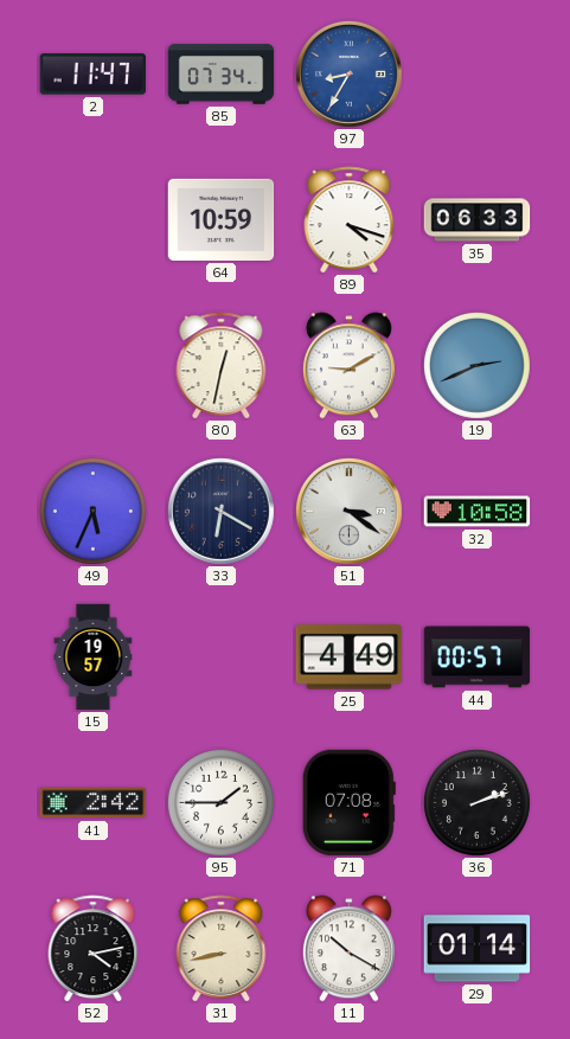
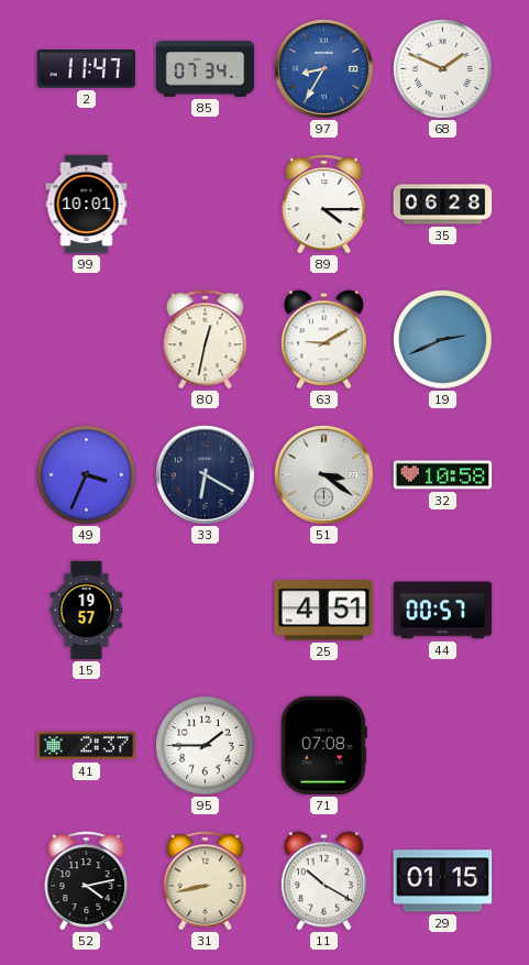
68: none -> 1:49 (442, 68)
99: none -> 10:01 (87, 205)
64: 10:59 -> none (222, 219)
89: 4:18 -> 4:15 (324, 205)
35: 06:33 -> 06:28 (443, 205)
49: 5:34 -> 3:34 (86, 474)
25: 4:49 -> 4:51 (324, 611)
41: 2:42 -> 2:37 (87, 746)
36: 2:12 -> none (476, 802)
29: 01:14 -> 01:15 (443, 881)
